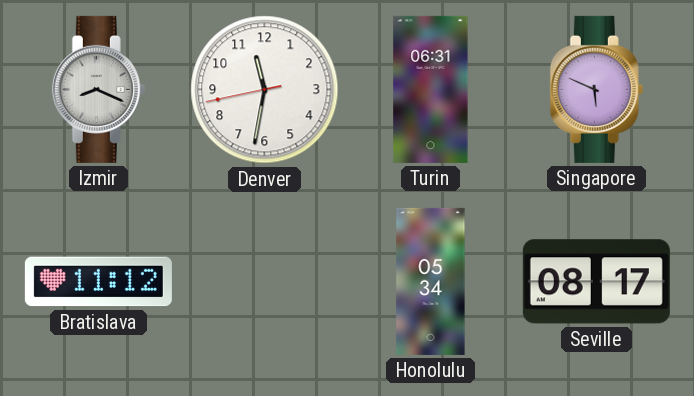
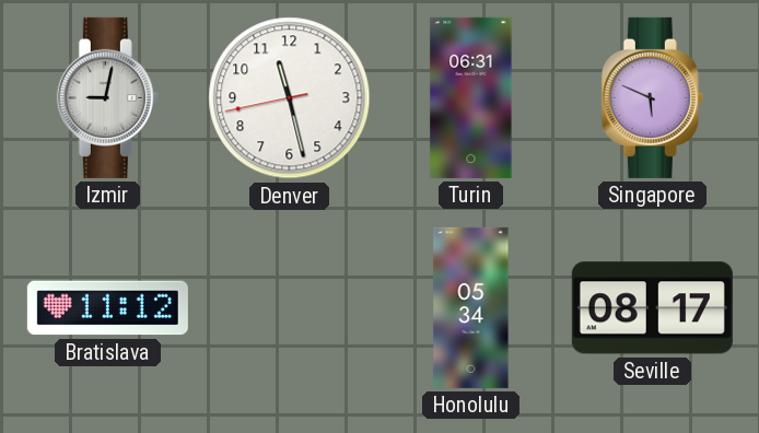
Izmir: 8:19 -> 9:02 (107, 97)
Denver: 11:31 -> 11:27 (290, 98)
